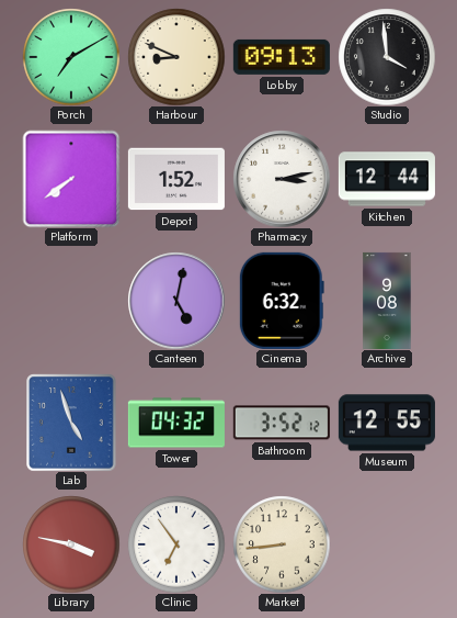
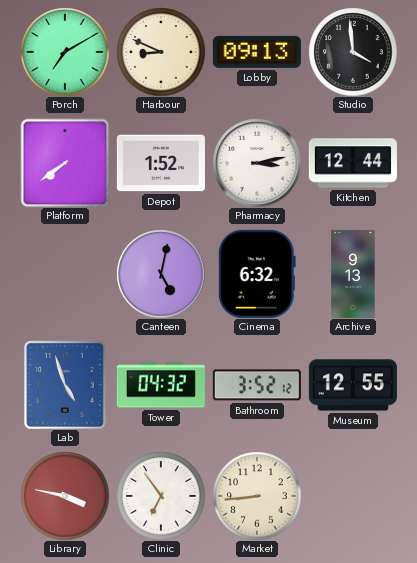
Archive: 9:08 -> 9:13 (353, 274)
